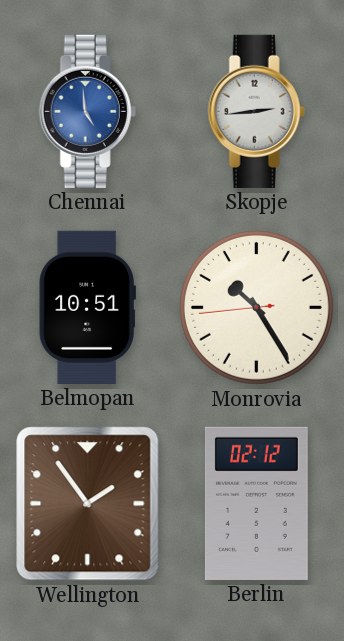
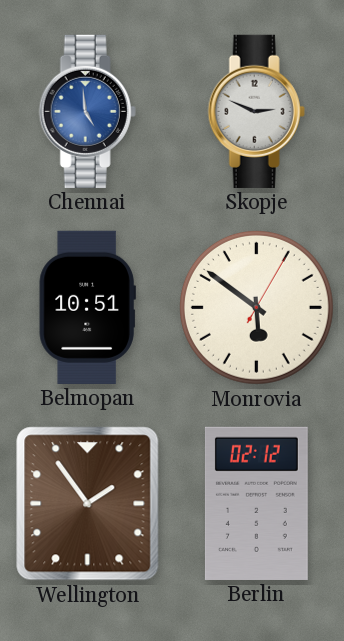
Skopje: 2:44 -> 2:49 (256, 111)
Monrovia: 10:24 -> 5:51 (256, 307)
